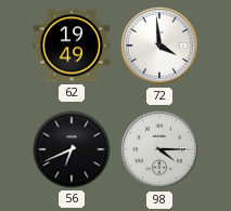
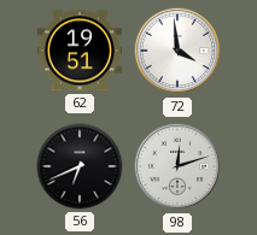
62: 19:49 -> 19:51 (80, 51)
98: 4:15 -> 12:12 (177, 166)
